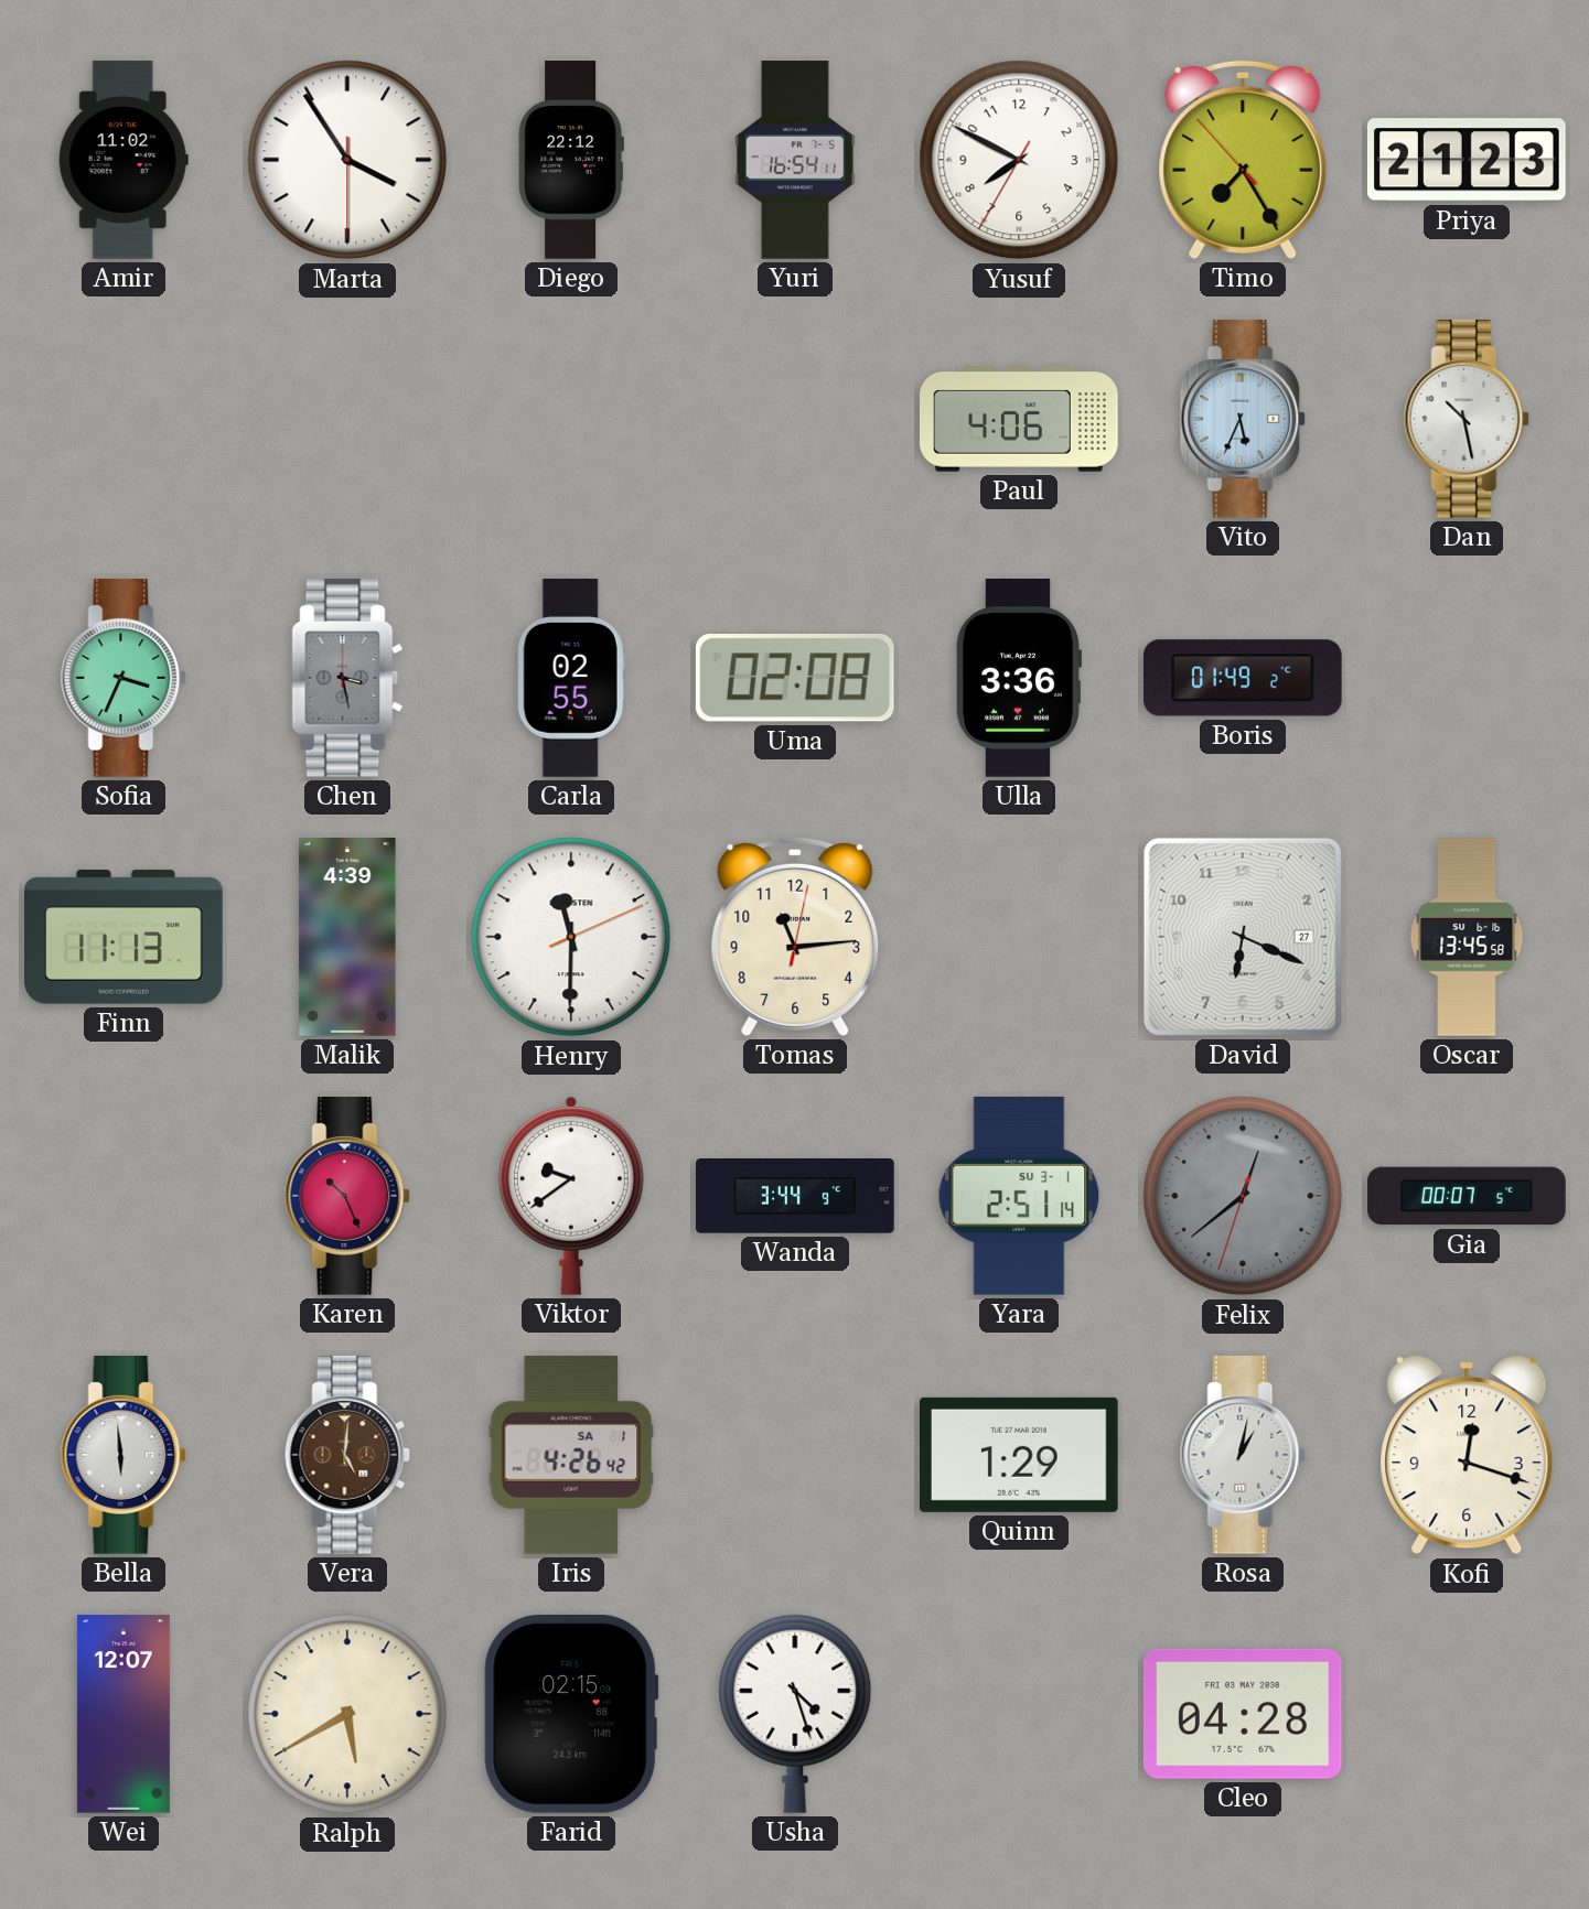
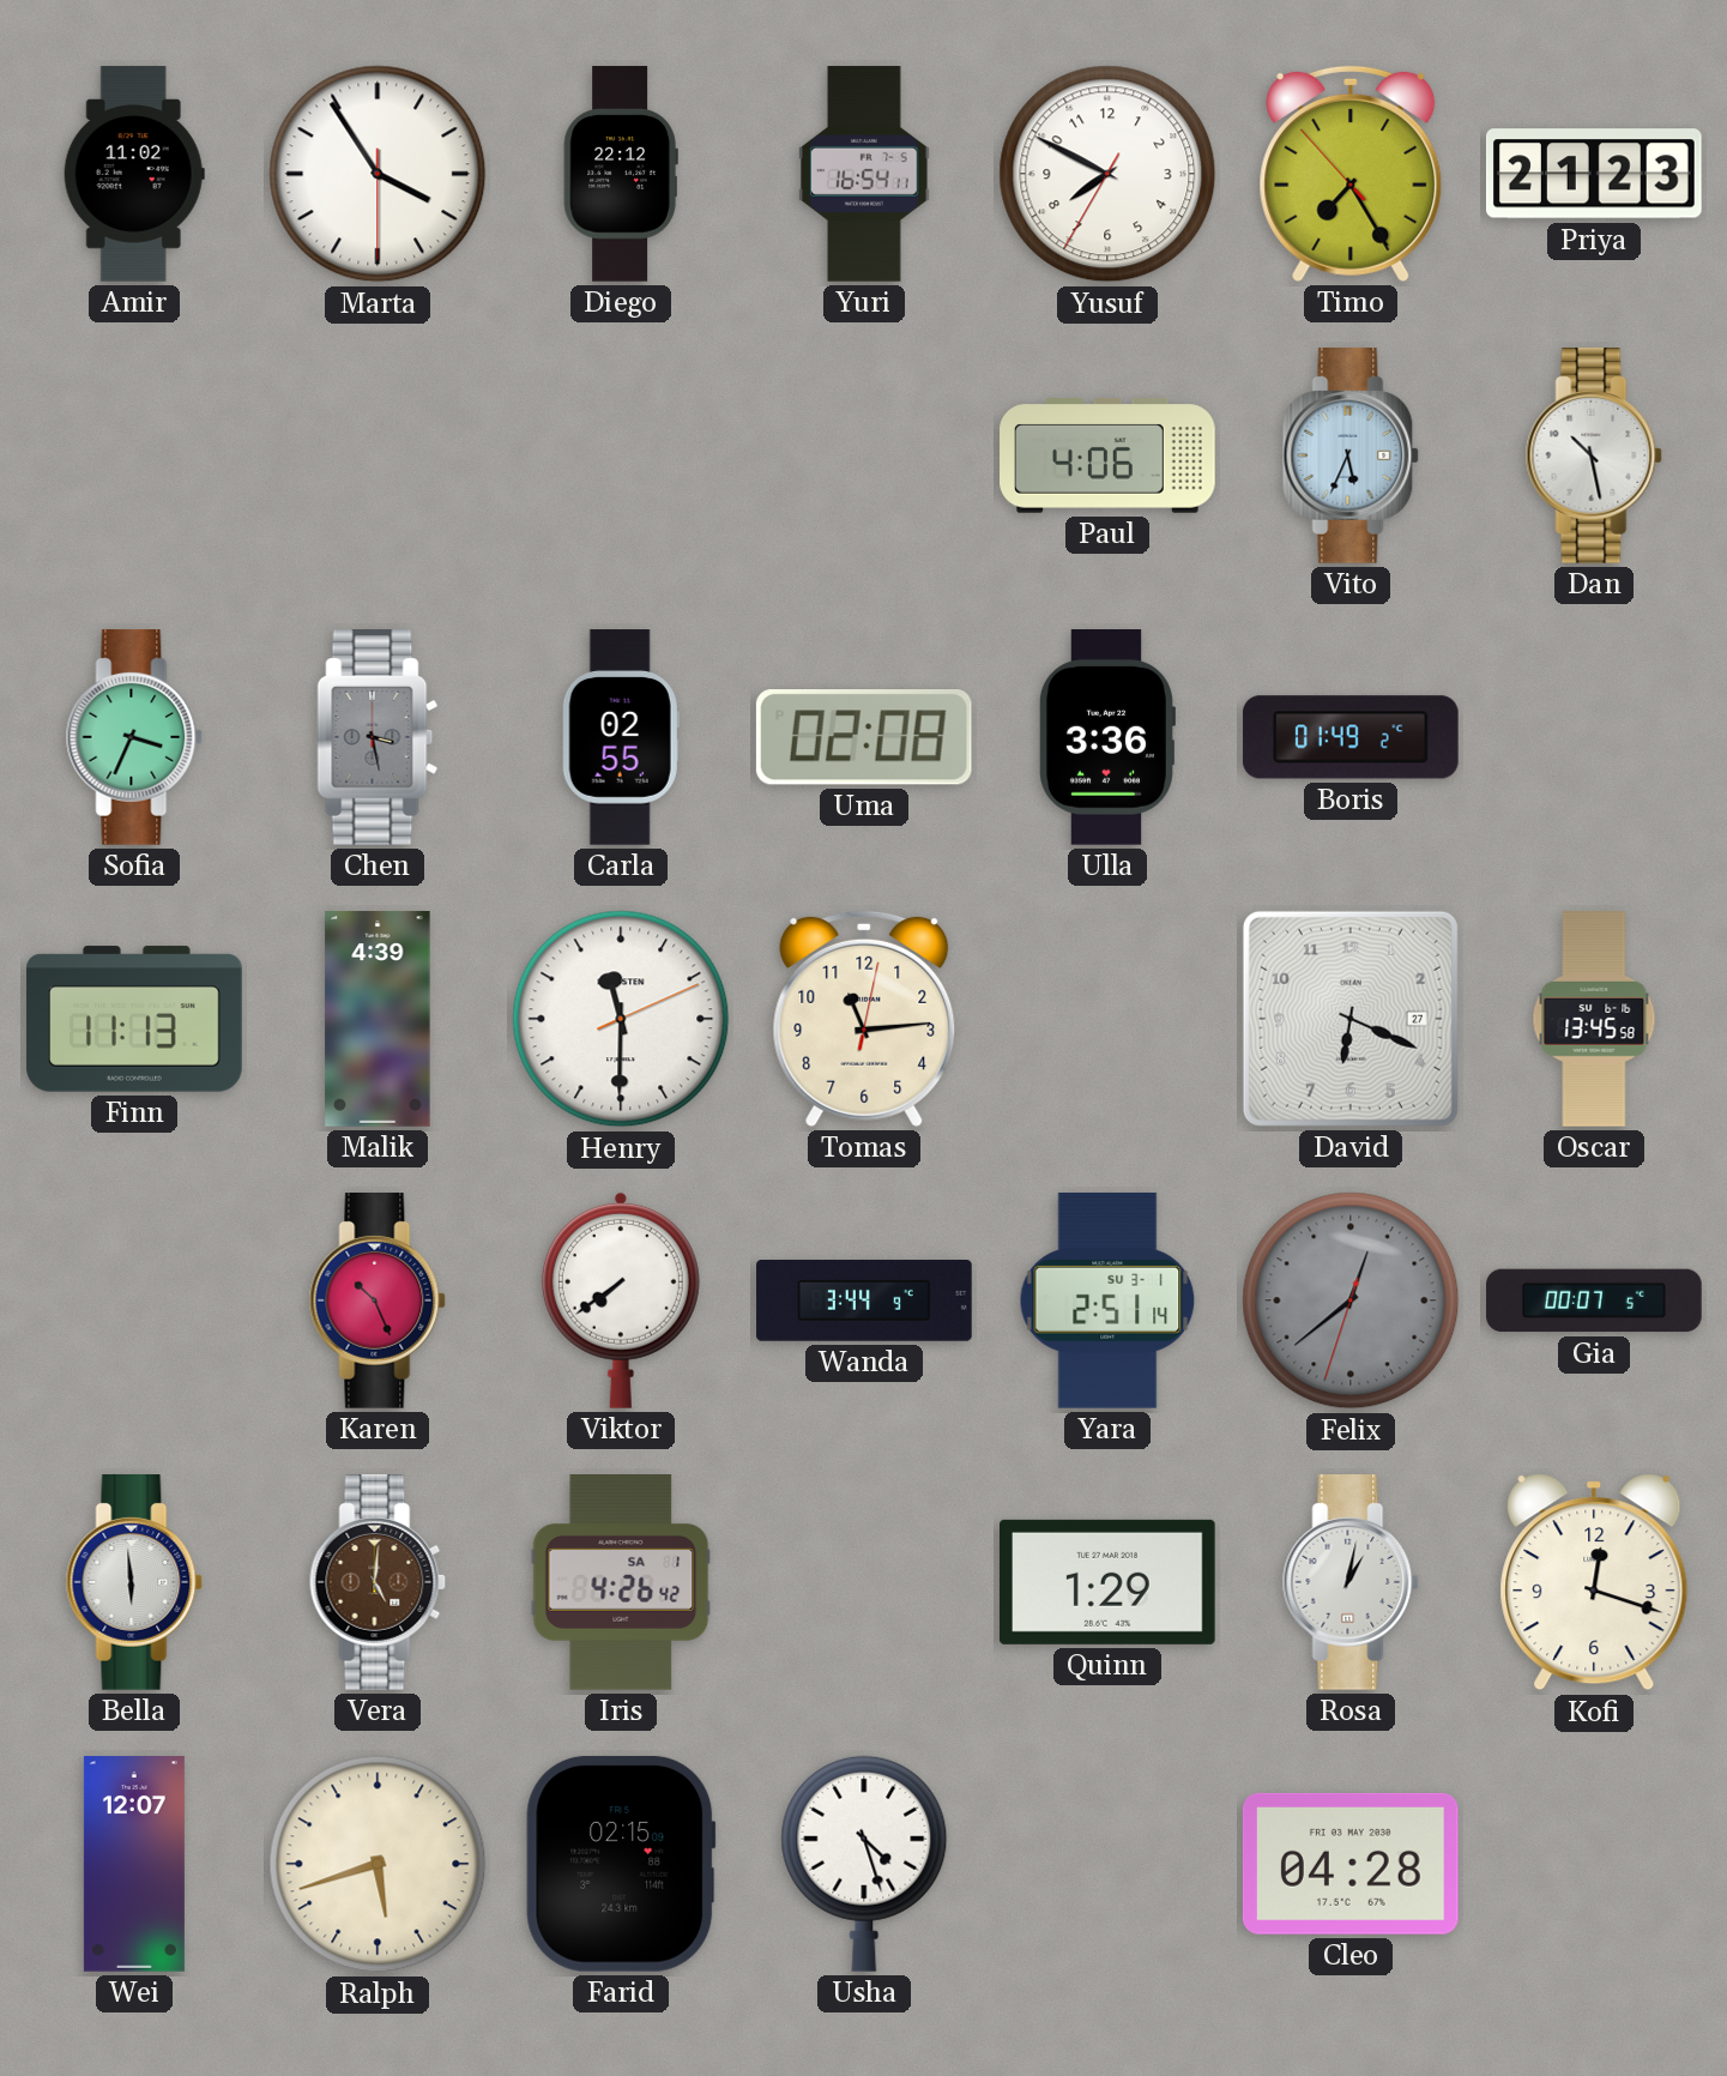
Viktor: 9:39 -> 7:39 (621, 1300)
Ralph: 5:40 -> 5:42 (378, 1864)
